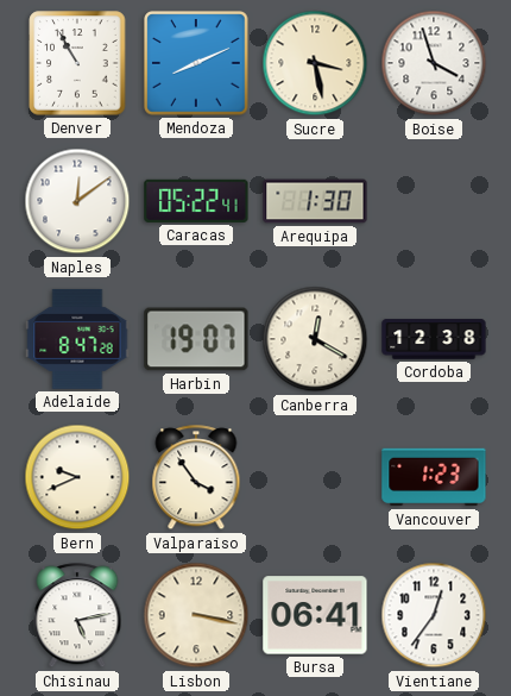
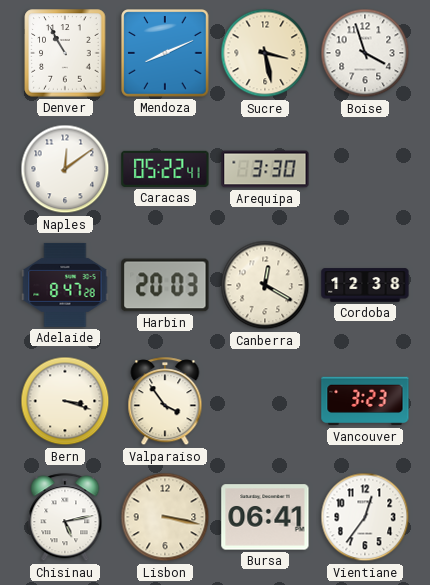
Arequipa: 1:30 -> 3:30 (265, 169)
Harbin: 19:07 -> 20:03 (165, 285)
Bern: 9:41 -> 3:18 (65, 401)
Vancouver: 1:23 -> 3:23 (365, 401)
